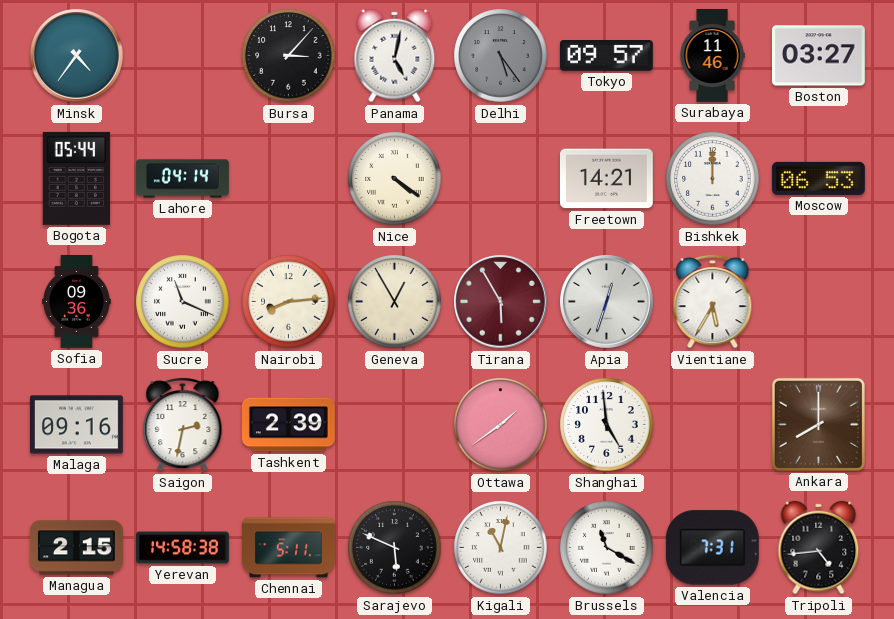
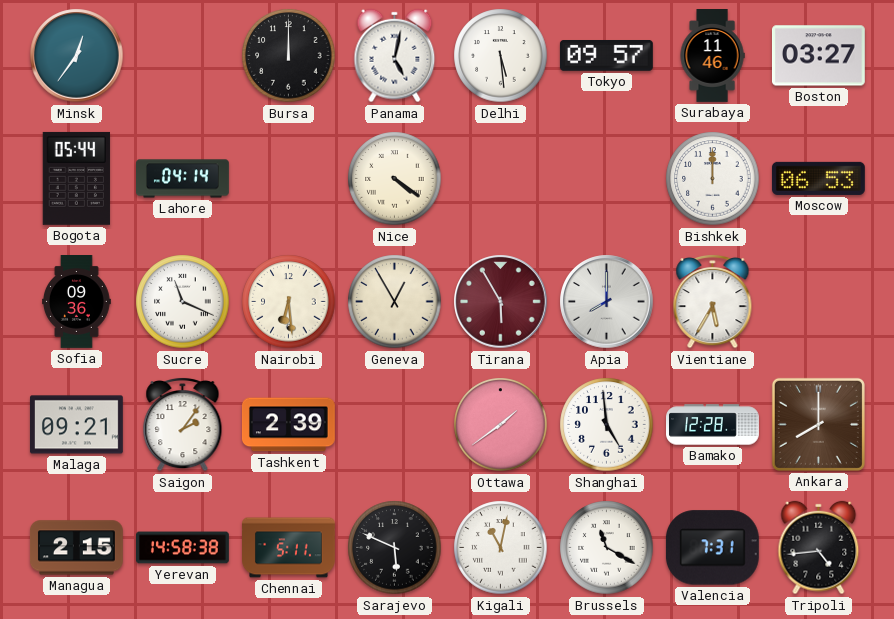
Minsk: 4:36 -> 12:36 (77, 56)
Bursa: 3:07 -> 12:00 (289, 56)
Delhi: 5:24 -> 5:29 (501, 56)
Delhi dial: grey -> white (501, 56)
Freetown: 14:21 -> none (606, 179)
Nairobi: 8:14 -> 6:29 (289, 302)
Apia: 12:33 -> 8:00 (607, 302)
Malaga: 09:16 -> 09:21 (76, 425)
Saigon: 2:32 -> 2:06 (183, 424)
Bamako: none -> 12:28 (713, 425)
